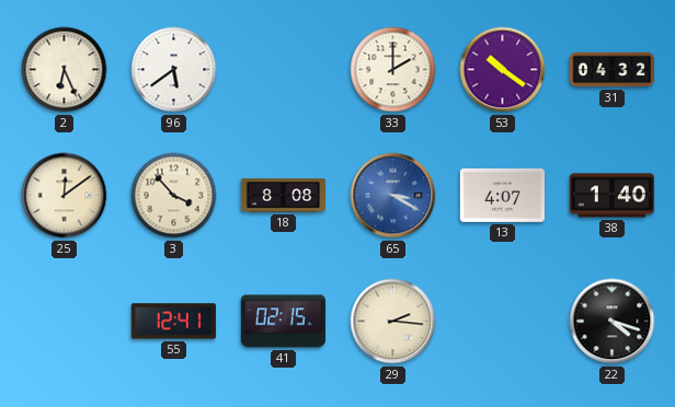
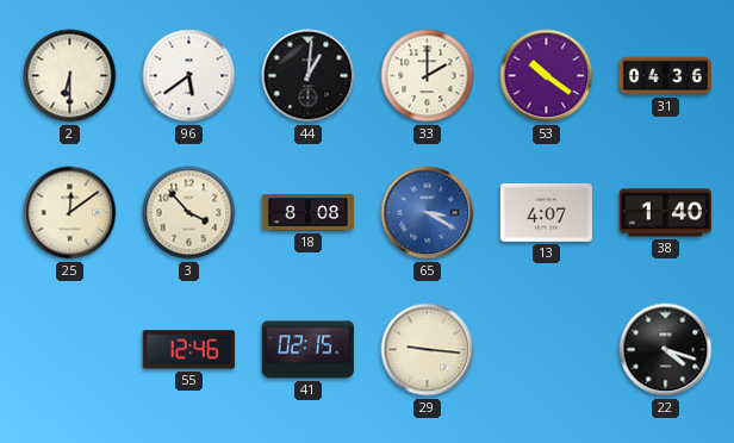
2: 6:26 -> 6:30 (70, 76)
44: none -> 1:01 (309, 76)
31: 04:32 -> 04:36 (665, 76)
55: 12:41 -> 12:46 (188, 350)
29: 2:16 -> 9:16 (428, 350)
